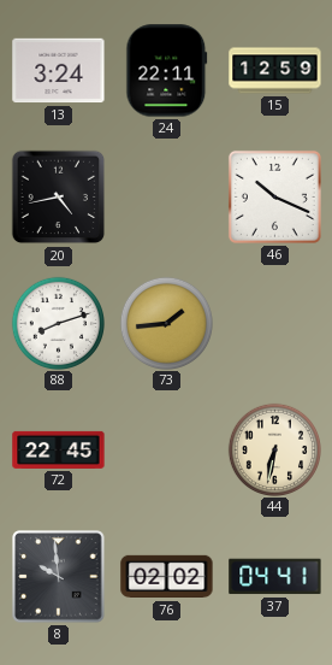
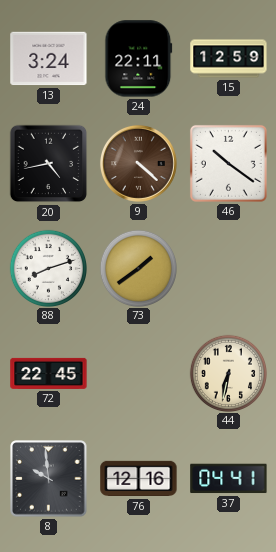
9: none -> 4:22 (138, 163)
46: 10:19 -> 10:21 (228, 163)
73: 1:44 -> 1:39 (138, 268)
76: 02:02 -> 12:16 (139, 479)
